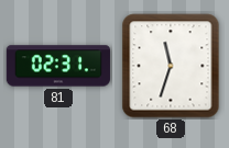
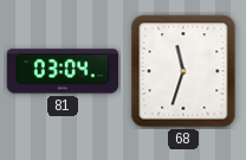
81: 02:31 -> 03:04 (63, 71)
